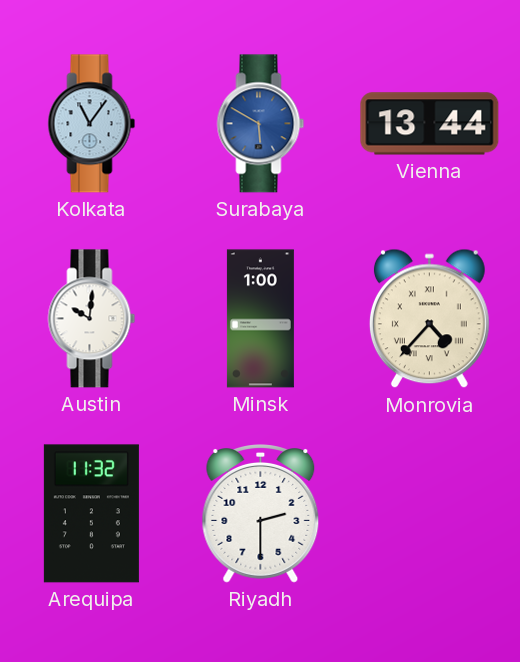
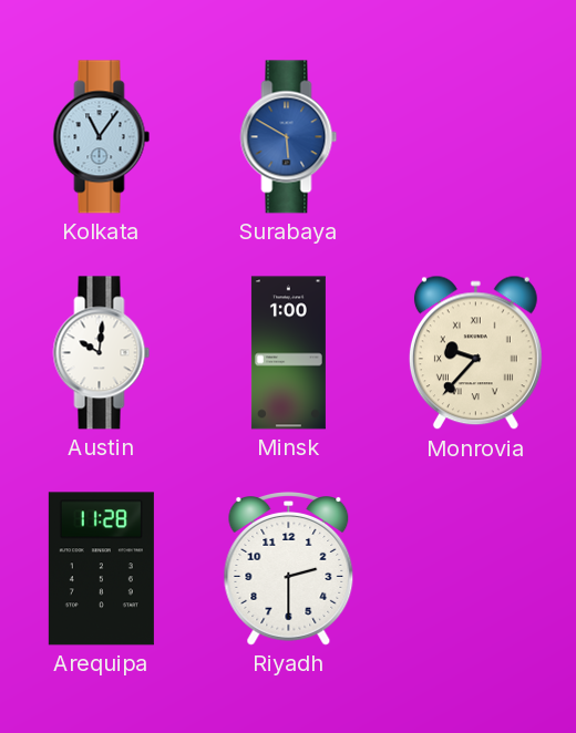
Vienna: 13:44 -> none (430, 124)
Monrovia: 4:37 -> 9:37 (475, 353)
Arequipa: 11:32 -> 11:28 (101, 569)
